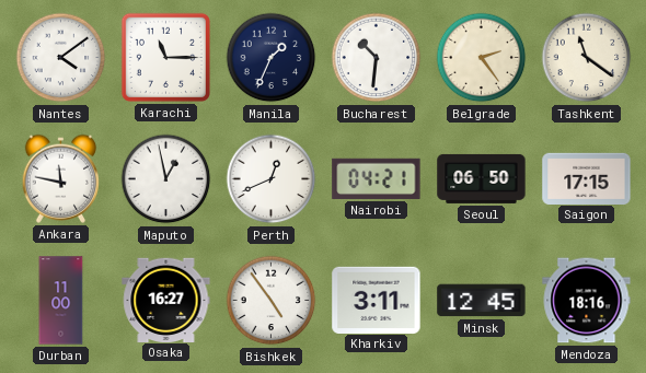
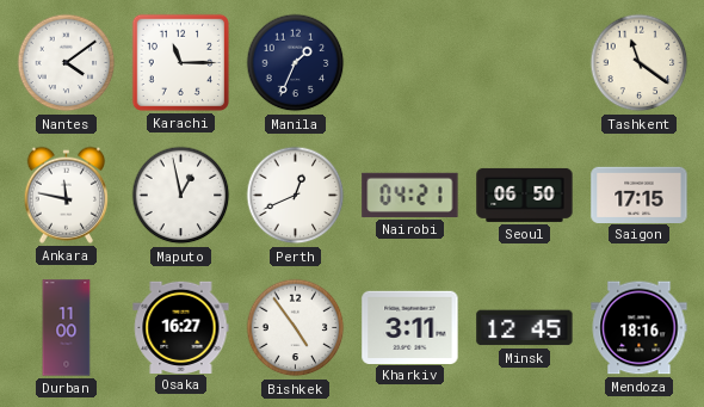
Bucharest: 10:31 -> none (377, 58)
Belgrade: 2:24 -> none (482, 58)
